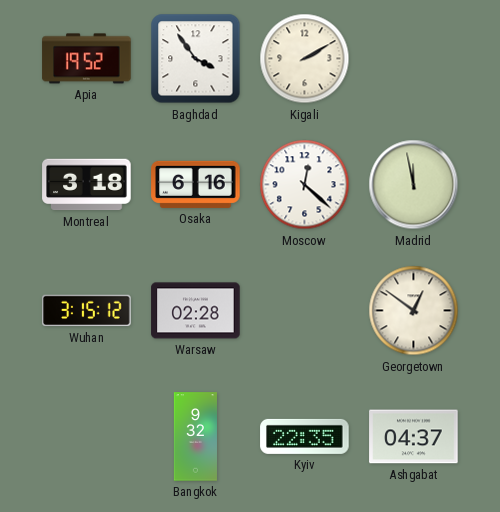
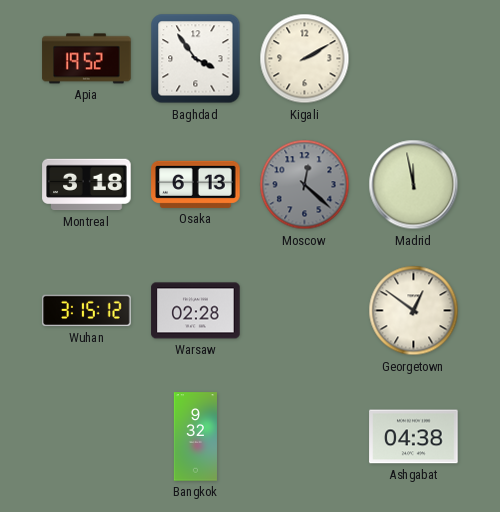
Osaka: 6:16 -> 6:13 (196, 184)
Moscow dial: white -> grey (305, 185)
Kyiv: 22:35 -> none (305, 436)
Ashgabat: 04:37 -> 04:38 (414, 437)
